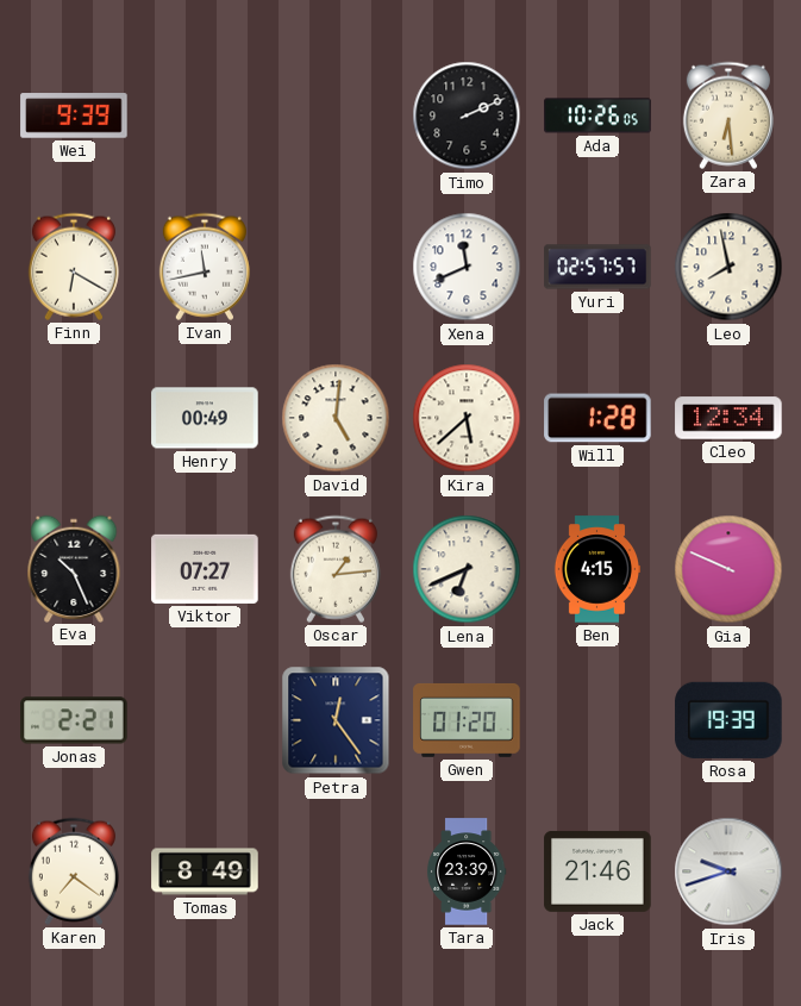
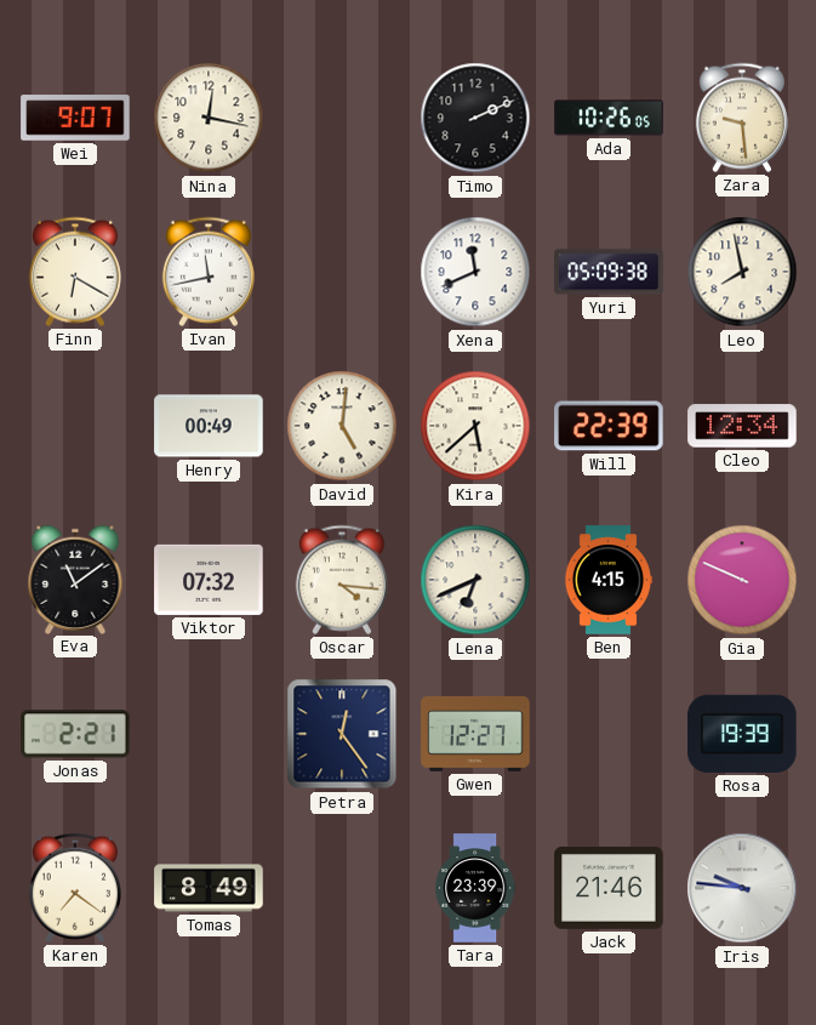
Wei: 9:39 -> 9:07 (75, 118)
Nina: none -> 12:17 (209, 118)
Zara: 6:29 -> 9:29 (742, 118)
Yuri: 02:57 -> 05:09 (609, 272)
Will: 1:28 -> 22:39 (609, 426)
Eva: 10:26 -> 11:09 (75, 579)
Viktor: 07:27 -> 07:32 (209, 580)
Oscar: 1:14 -> 4:16 (342, 580)
Gwen: 01:20 -> 12:27 (475, 734)
Iris: 9:42 -> 9:46 (742, 888)
